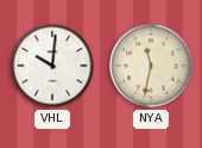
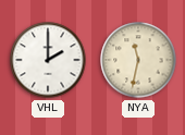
VHL: 10:01 -> 2:00 (48, 60)
